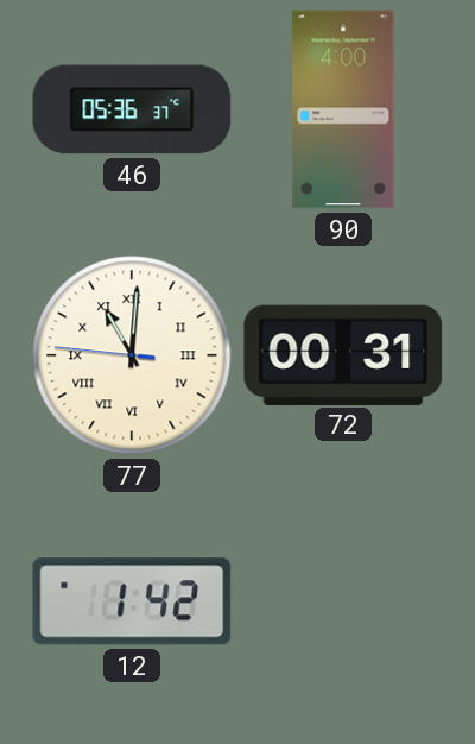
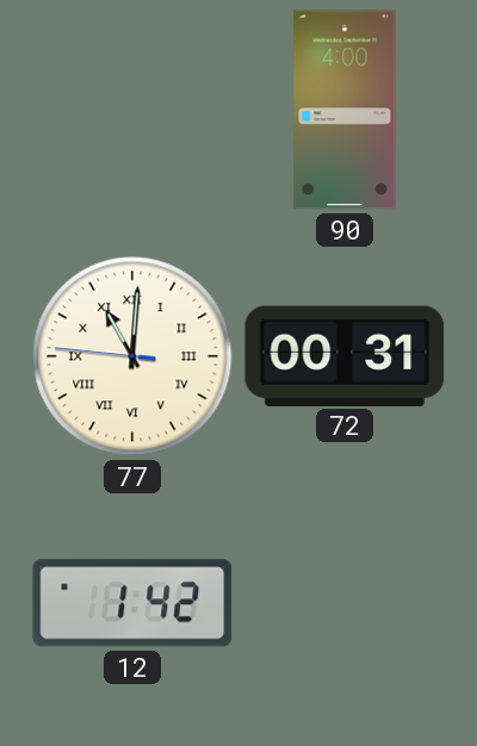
46: 05:36 -> none (132, 109)
